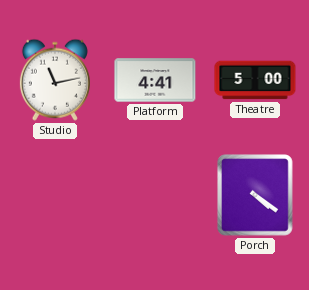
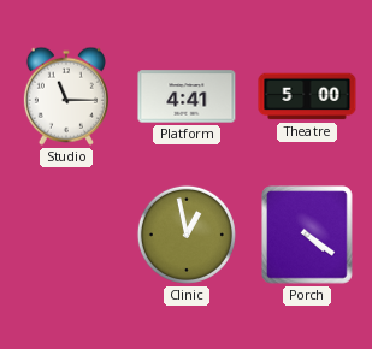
Studio: 11:13 -> 11:15 (66, 96)
Clinic: none -> 12:58 (187, 235)
